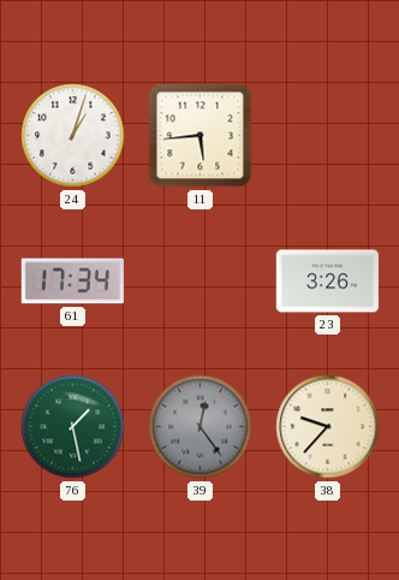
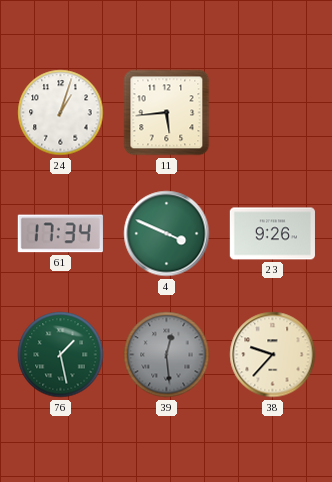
4: none -> 3:49 (167, 234)
23: 3:26 -> 9:26 (272, 234)
39: 12:24 -> 12:29 (167, 355)
